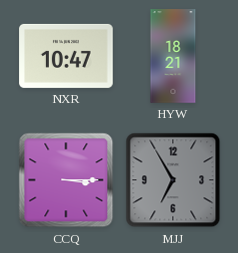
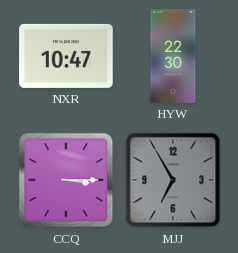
HYW: 18:21 -> 22:30 (173, 56)
